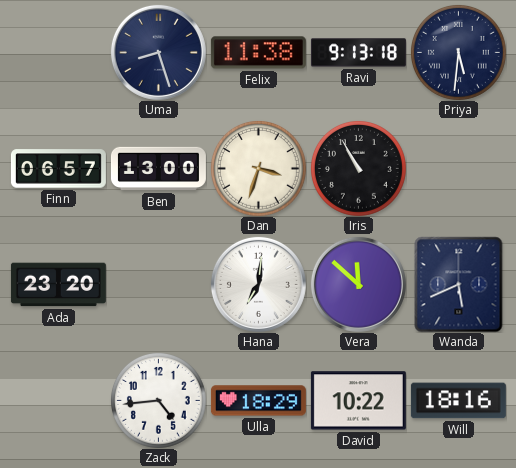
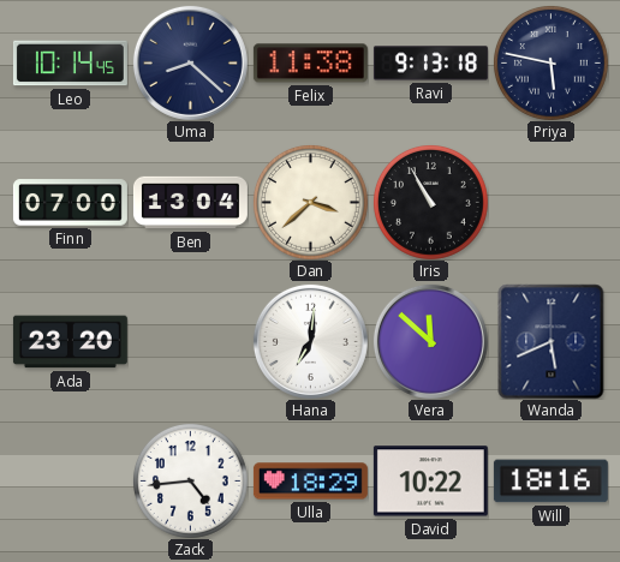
Leo: none -> 10:14 (70, 64)
Uma: 8:27 -> 8:22 (190, 62)
Priya: 5:31 -> 5:47 (550, 62)
Finn: 06:57 -> 07:00 (70, 203)
Ben: 13:00 -> 13:04 (190, 203)
Dan: 3:33 -> 3:38 (310, 202)
